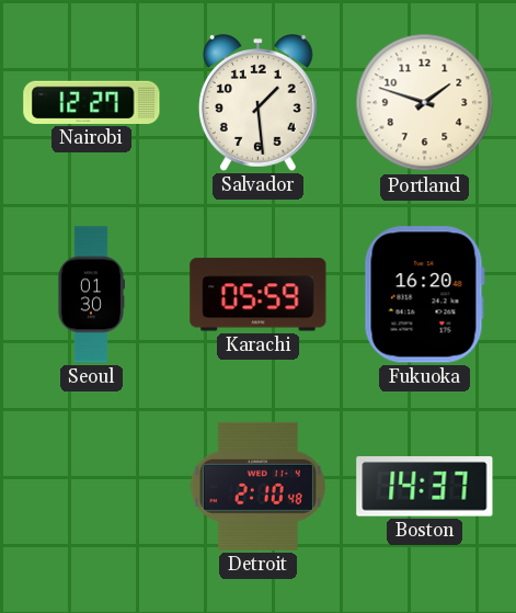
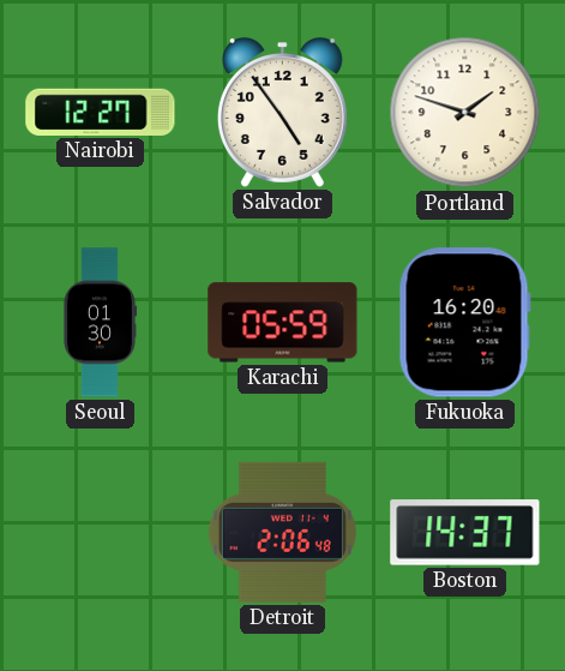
Salvador: 1:29 -> 4:54 (282, 113)
Detroit: 2:10 -> 2:06 (282, 532)
